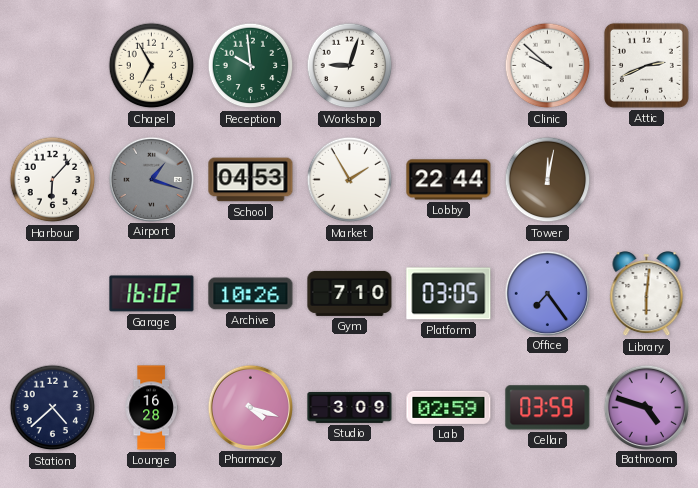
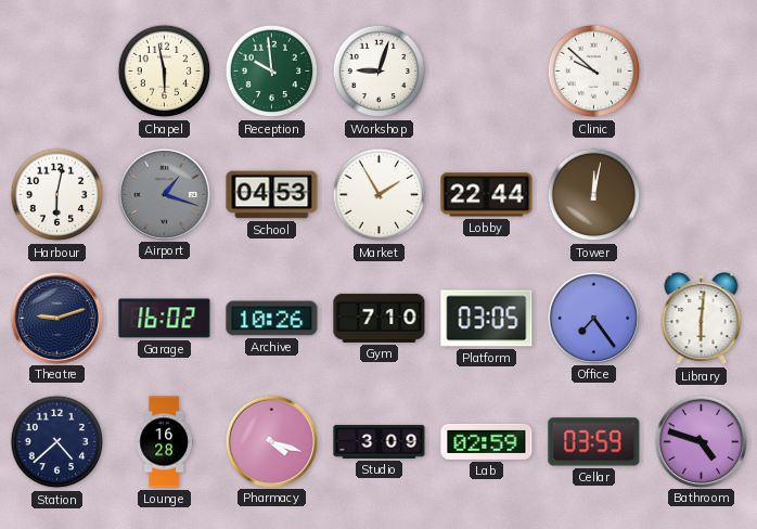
Chapel: 6:55 -> 5:58 (165, 72)
Attic: 2:41 -> none (646, 65)
Harbour: 6:07 -> 6:02 (57, 195)
Theatre: none -> 9:12 (56, 318)
